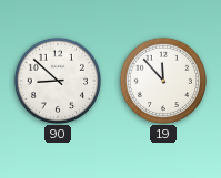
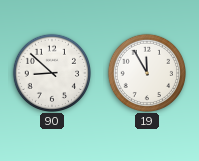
19: 11:53 -> 11:55 (146, 72)
